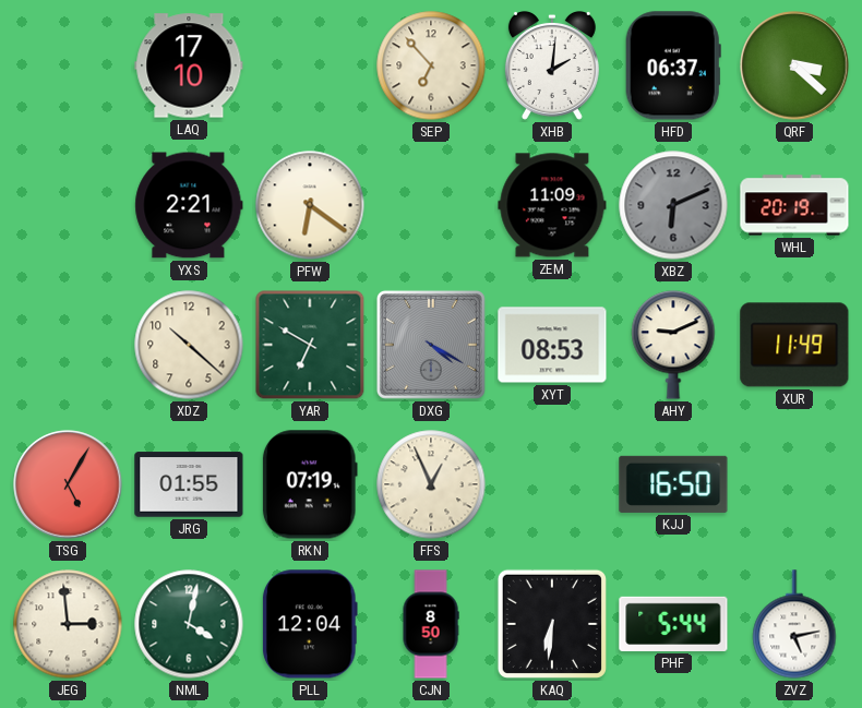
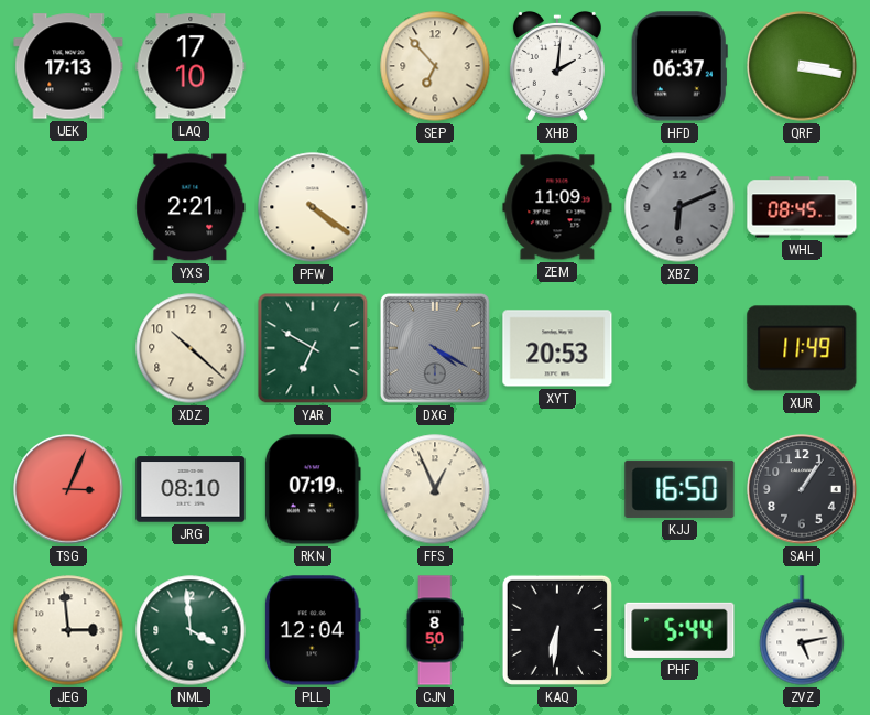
UEK: none -> 17:13 (68, 66)
QRF: 3:22 -> 3:17 (802, 66)
PFW: 6:21 -> 4:21 (313, 207)
WHL: 20:19 -> 08:45 (802, 207)
XYT: 08:53 -> 20:53 (557, 348)
AHY: 9:11 -> none (673, 345)
TSG: 5:05 -> 3:04 (68, 489)
JRG: 01:55 -> 08:10 (191, 489)
SAH: none -> 1:06 (802, 489)
NML: 4:02 -> 3:59 (191, 630)
